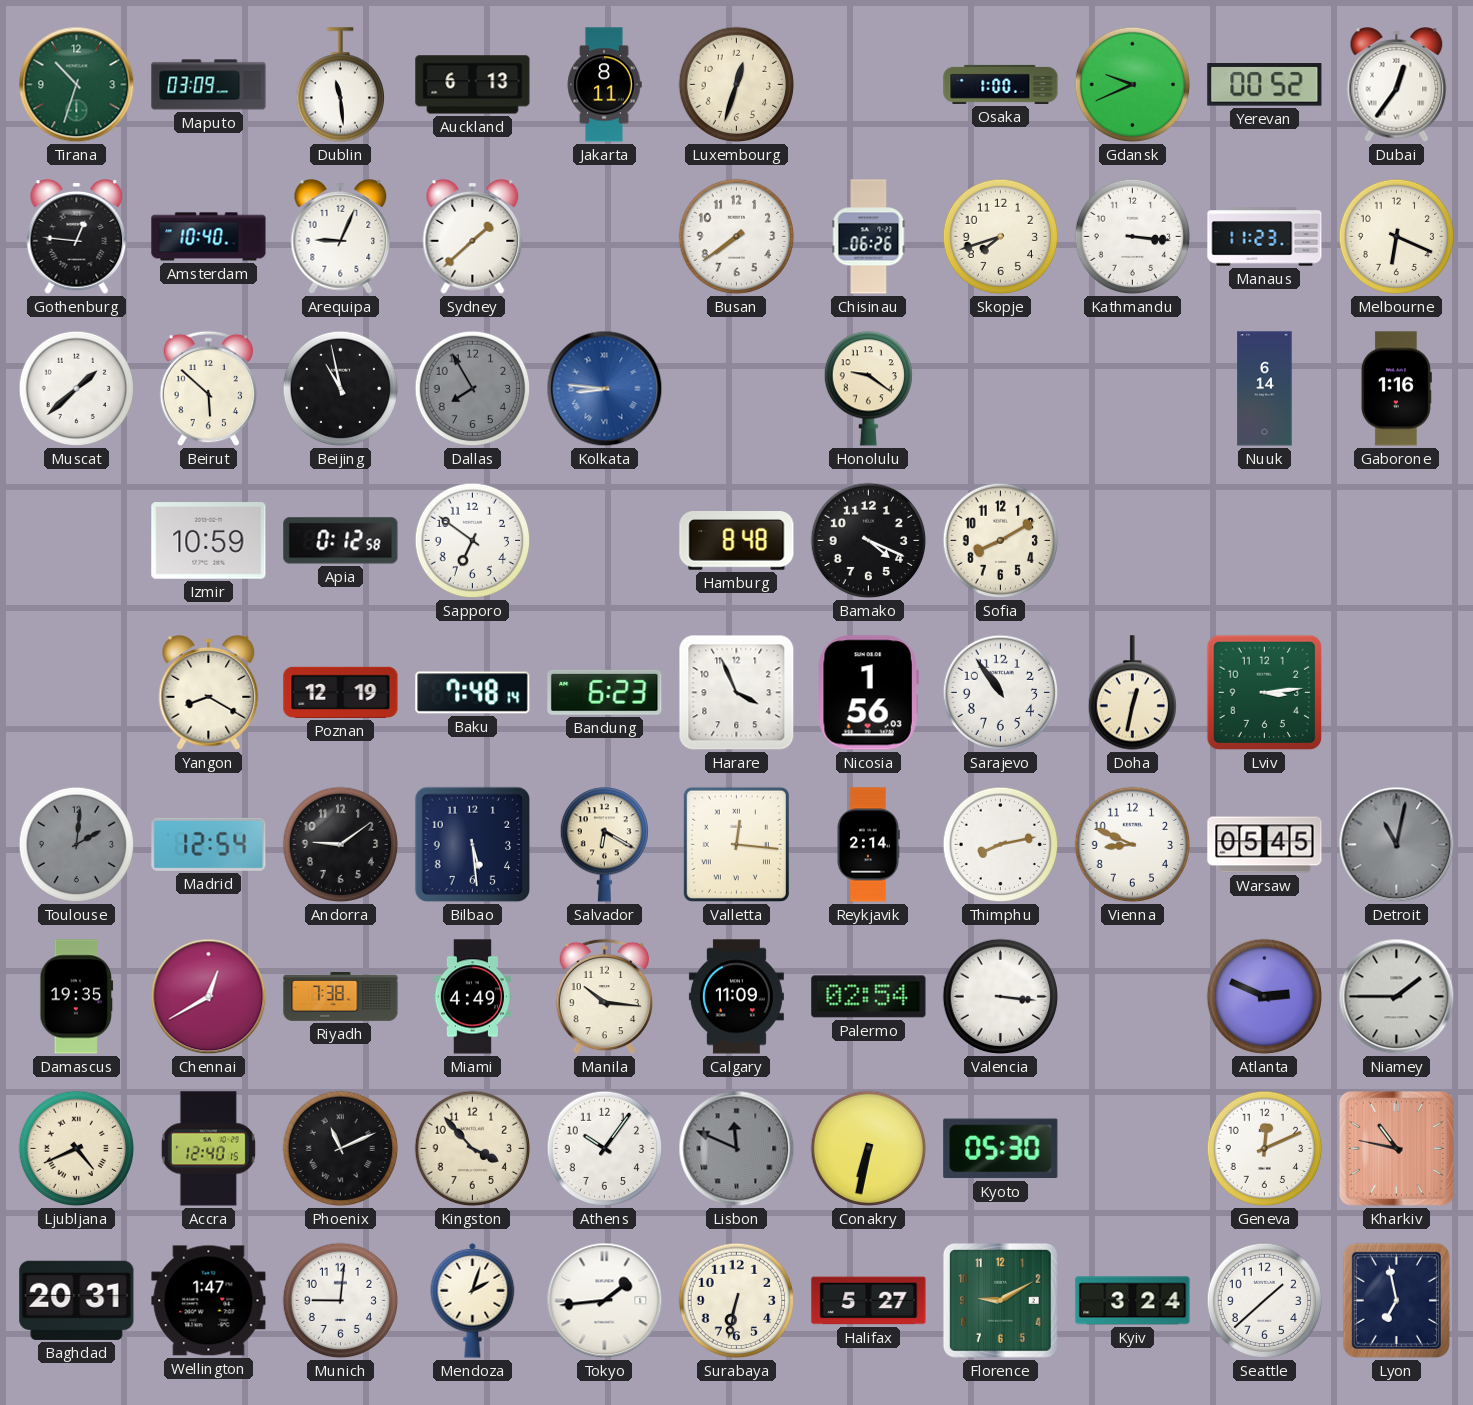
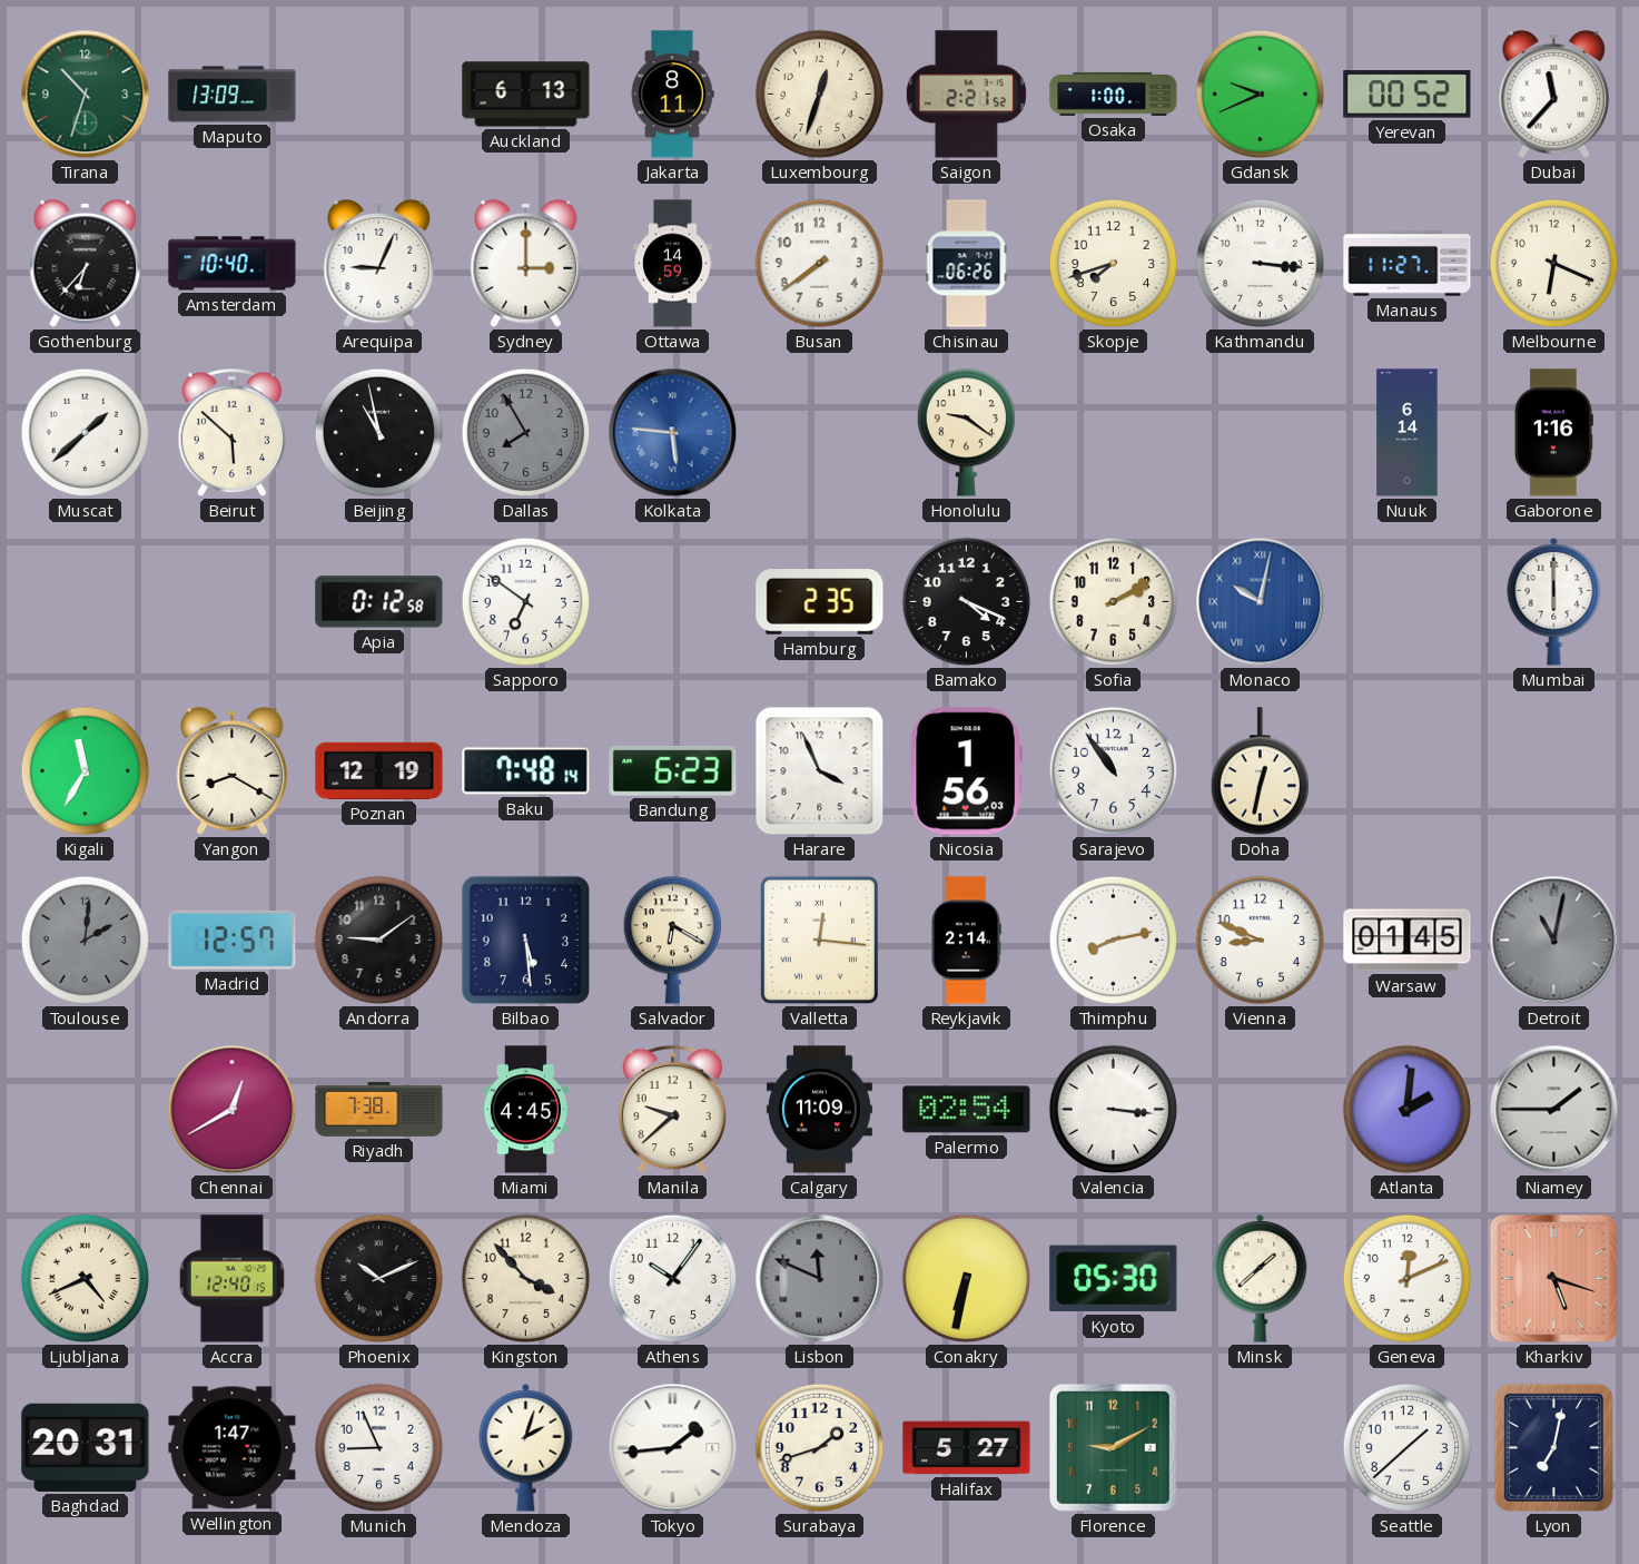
Maputo: 03:09 -> 13:09 (233, 95)
Dublin: 11:29 -> none (340, 85)
Saigon: none -> 2:21 (966, 95)
Dubai: 12:36 -> 11:37 (1554, 95)
Gothenburg: 12:46 -> 6:37 (86, 264)
Sydney: 1:38 -> 3:00 (526, 264)
Ottawa: none -> 14:59 (673, 264)
Manaus: 11:23 -> 11:27 (1408, 264)
Kolkata: 8:46 -> 5:46 (673, 433)
Izmir: 10:59 -> none (209, 541)
Hamburg: 8:48 -> 2:35 (820, 602)
Sofia: 8:10 -> 2:10 (1114, 602)
Monaco: none -> 10:02 (1261, 602)
Mumbai: none -> 6:00 (1554, 601)
Kigali: none -> 11:35 (86, 771)
Lviv: 3:14 -> none (1265, 693)
Madrid: 12:54 -> 12:57 (233, 940)
Warsaw: 05:45 -> 01:45 (1408, 941)
Damascus: 19:35 -> none (77, 997)
Miami: 4:49 -> 4:45 (525, 1110)
Manila: 10:16 -> 9:38 (672, 1110)
Atlanta: 2:49 -> 2:01 (1408, 1110)
Phoenix: 11:11 -> 10:11 (379, 1279)
Minsk: none -> 1:38 (1261, 1278)
Kharkiv: 10:47 -> 5:18 (1553, 1278)
Munich: 9:01 -> 8:56 (379, 1448)
Surabaya: 6:32 -> 1:42 (820, 1448)
Kyiv: 3:24 -> none (1133, 1301)
Lyon: 6:58 -> 7:02 (1553, 1447)
